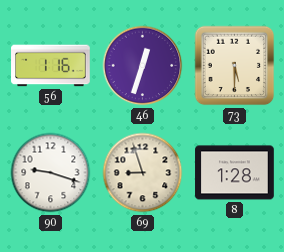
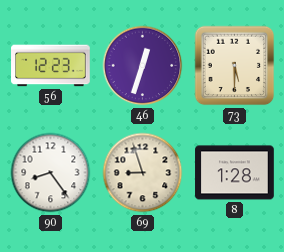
56: 1:16 -> 12:23 (51, 66)
90: 9:18 -> 8:24 (51, 173)
